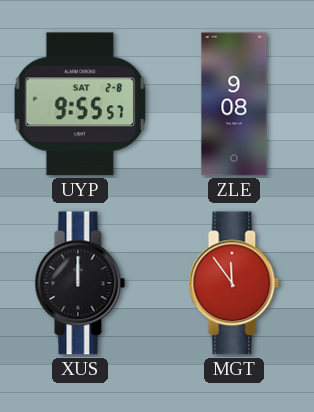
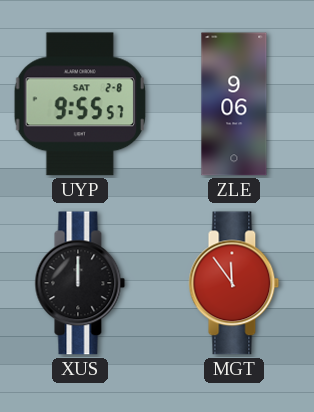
ZLE: 9:08 -> 9:06 (234, 104)
